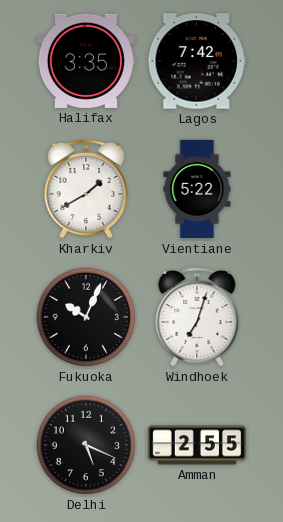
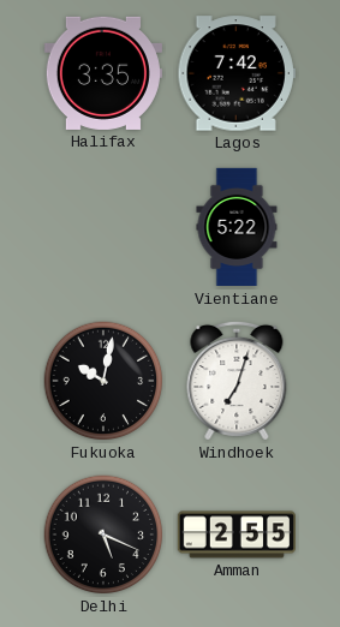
Kharkiv: 1:40 -> none (86, 189)
Fukuoka: 10:04 -> 10:02 (103, 381)
